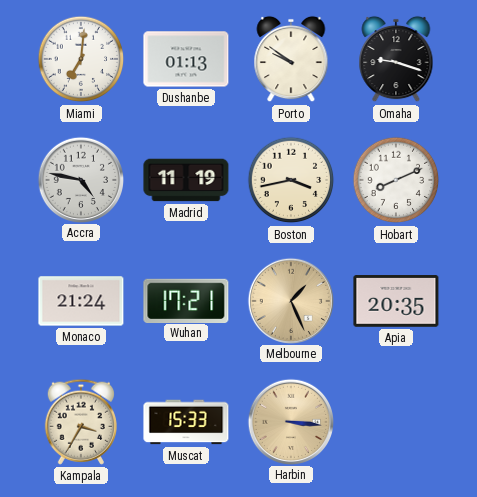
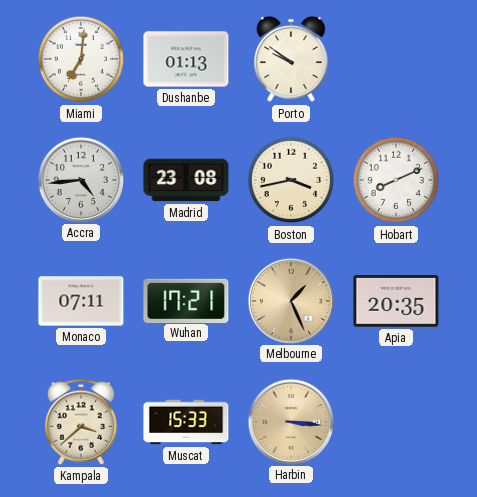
Omaha: 9:18 -> none (396, 59)
Accra: 4:47 -> 4:44 (80, 179)
Madrid: 11:19 -> 23:08 (186, 180)
Monaco: 21:24 -> 07:11 (81, 301)
Kampala: 3:35 -> 3:38 (81, 422)
